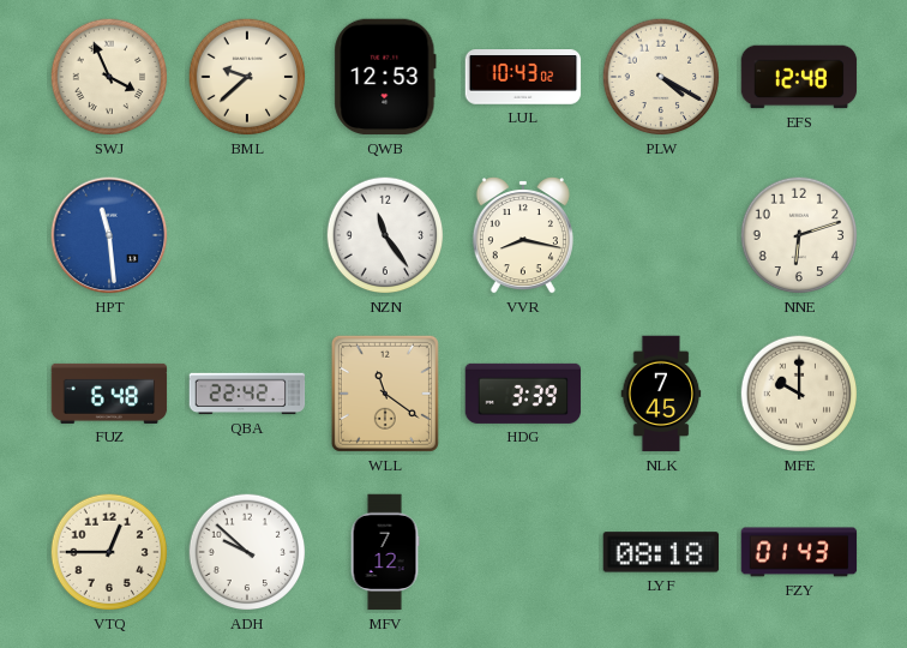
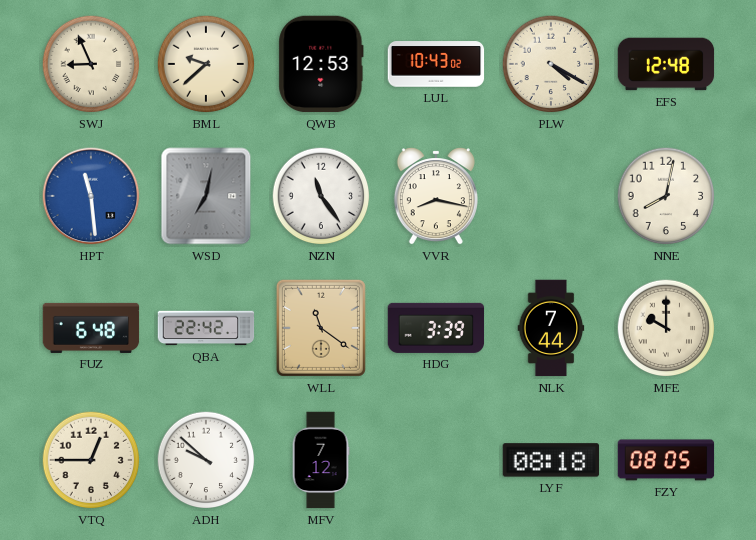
SWJ: 3:56 -> 8:56 (91, 64)
WSD: none -> 7:02 (206, 196)
NNE: 6:12 -> 8:02 (666, 196)
NLK: 7:45 -> 7:44 (551, 328)
FZY: 01:43 -> 08:05 (666, 460)
